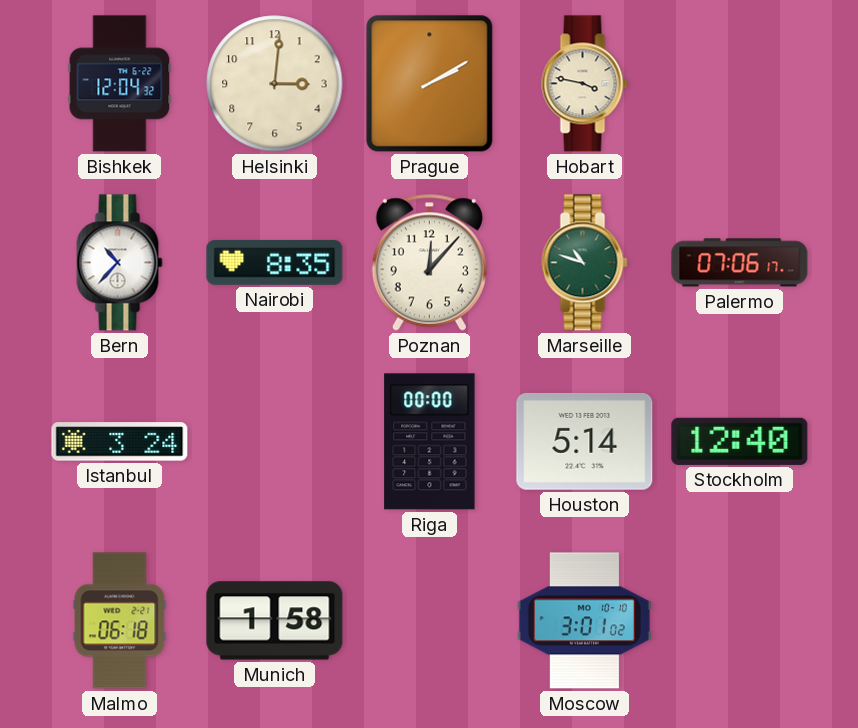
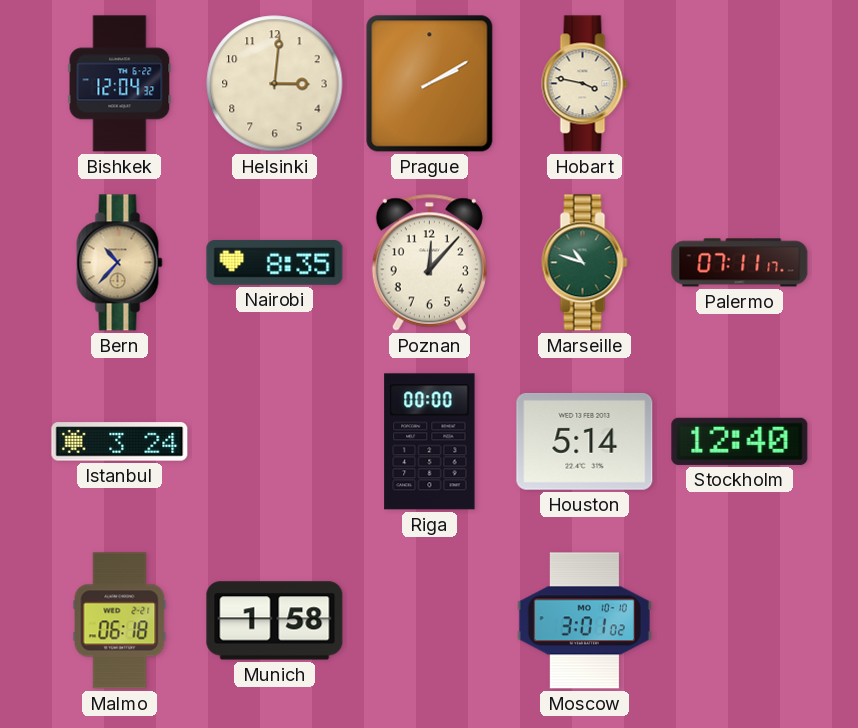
Bern dial: white -> champagne (120, 263)
Palermo: 07:06 -> 07:11 (740, 263)
